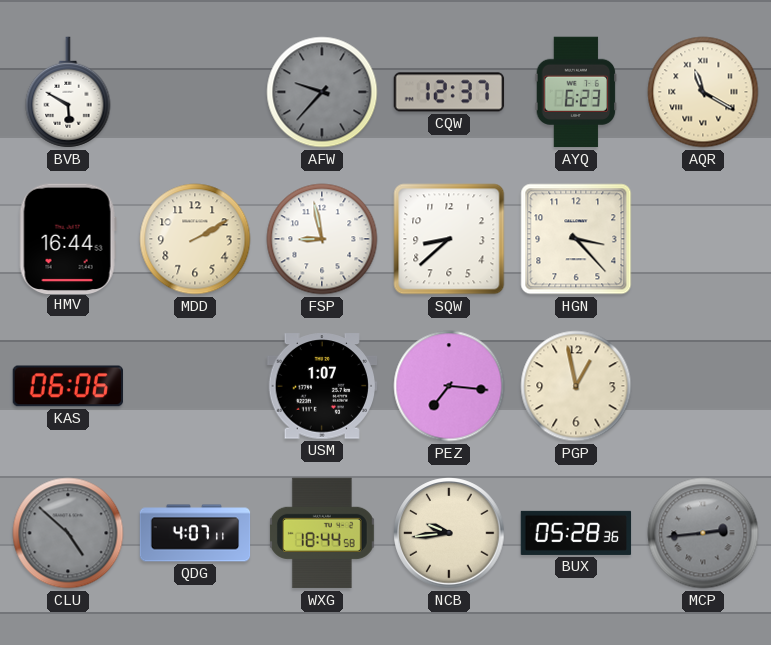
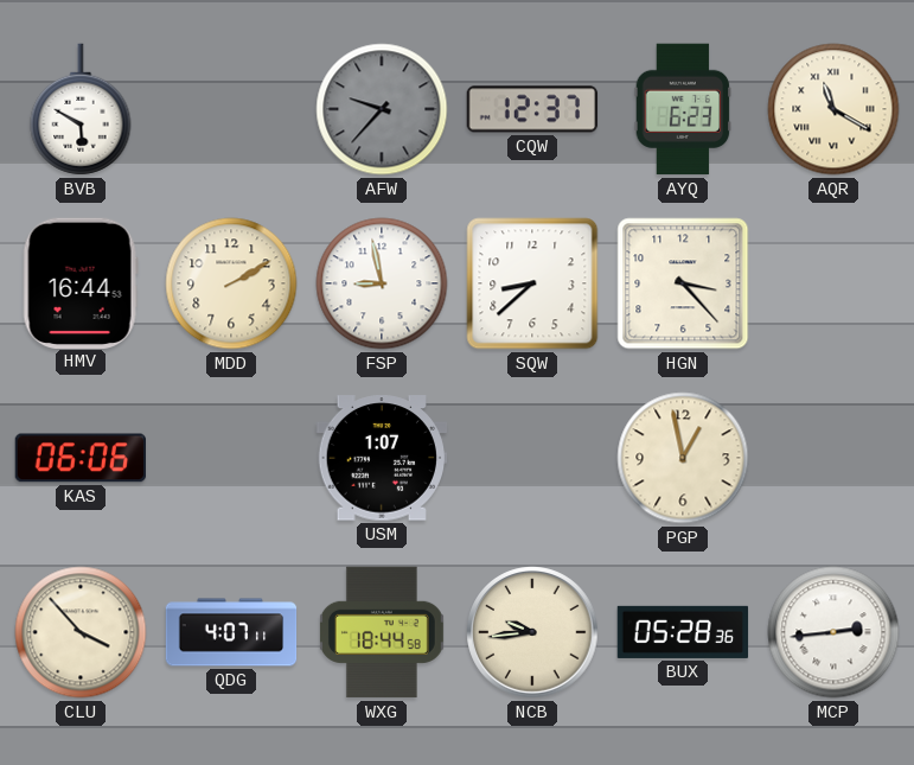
PEZ: 7:16 -> none (449, 386)
CLU: 4:52 -> 3:53 (81, 632)
CLU dial: grey -> cream (81, 632)
MCP dial: grey -> white (833, 632)
